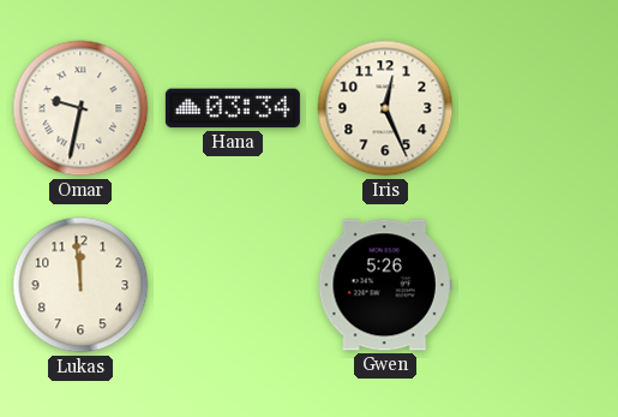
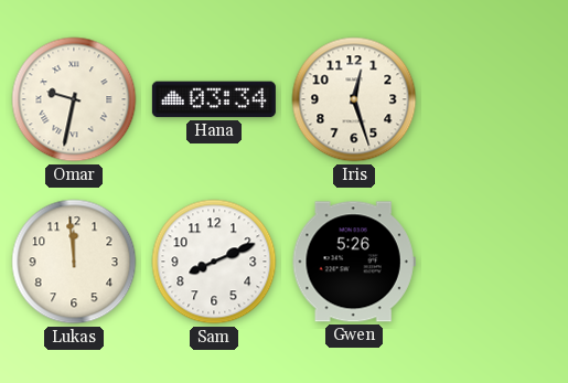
Iris: 12:26 -> 12:27 (354, 99)
Sam: none -> 8:11 (214, 262)
